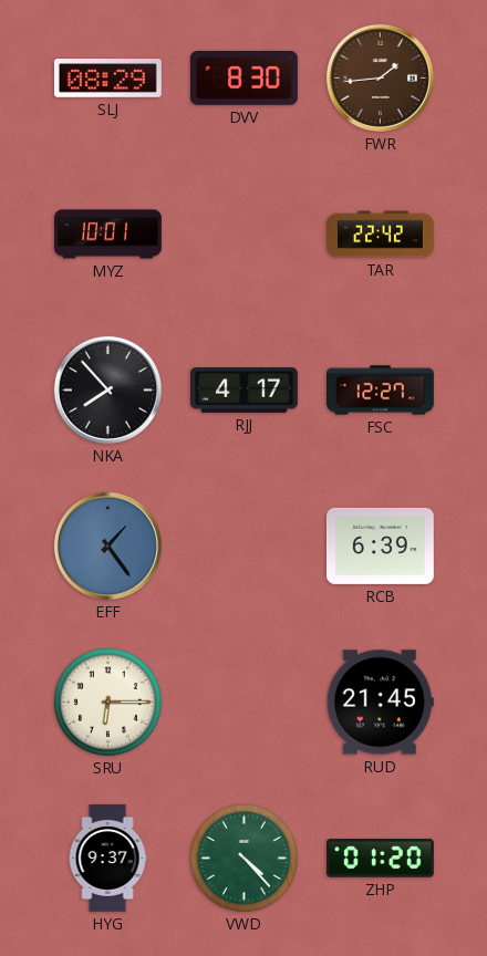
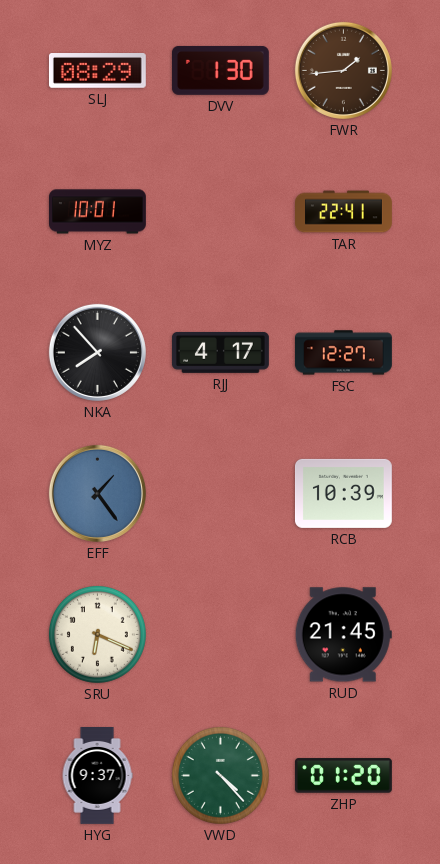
DVV: 8:30 -> 1:30 (220, 70)
TAR: 22:42 -> 22:41 (344, 212)
RCB: 6:39 -> 10:39 (343, 493)
SRU: 6:15 -> 6:19 (97, 634)
